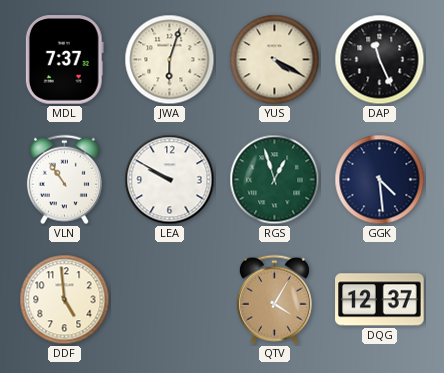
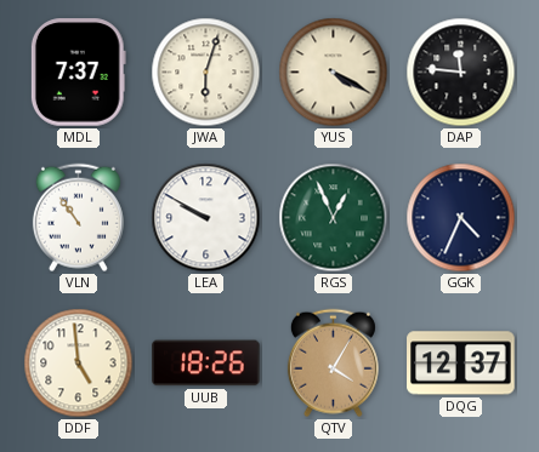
DAP: 11:26 -> 11:46 (461, 73)
RGS: 12:57 -> 12:56 (334, 218)
GGK: 4:29 -> 4:34 (461, 218)
UUB: none -> 18:26 (206, 364)
